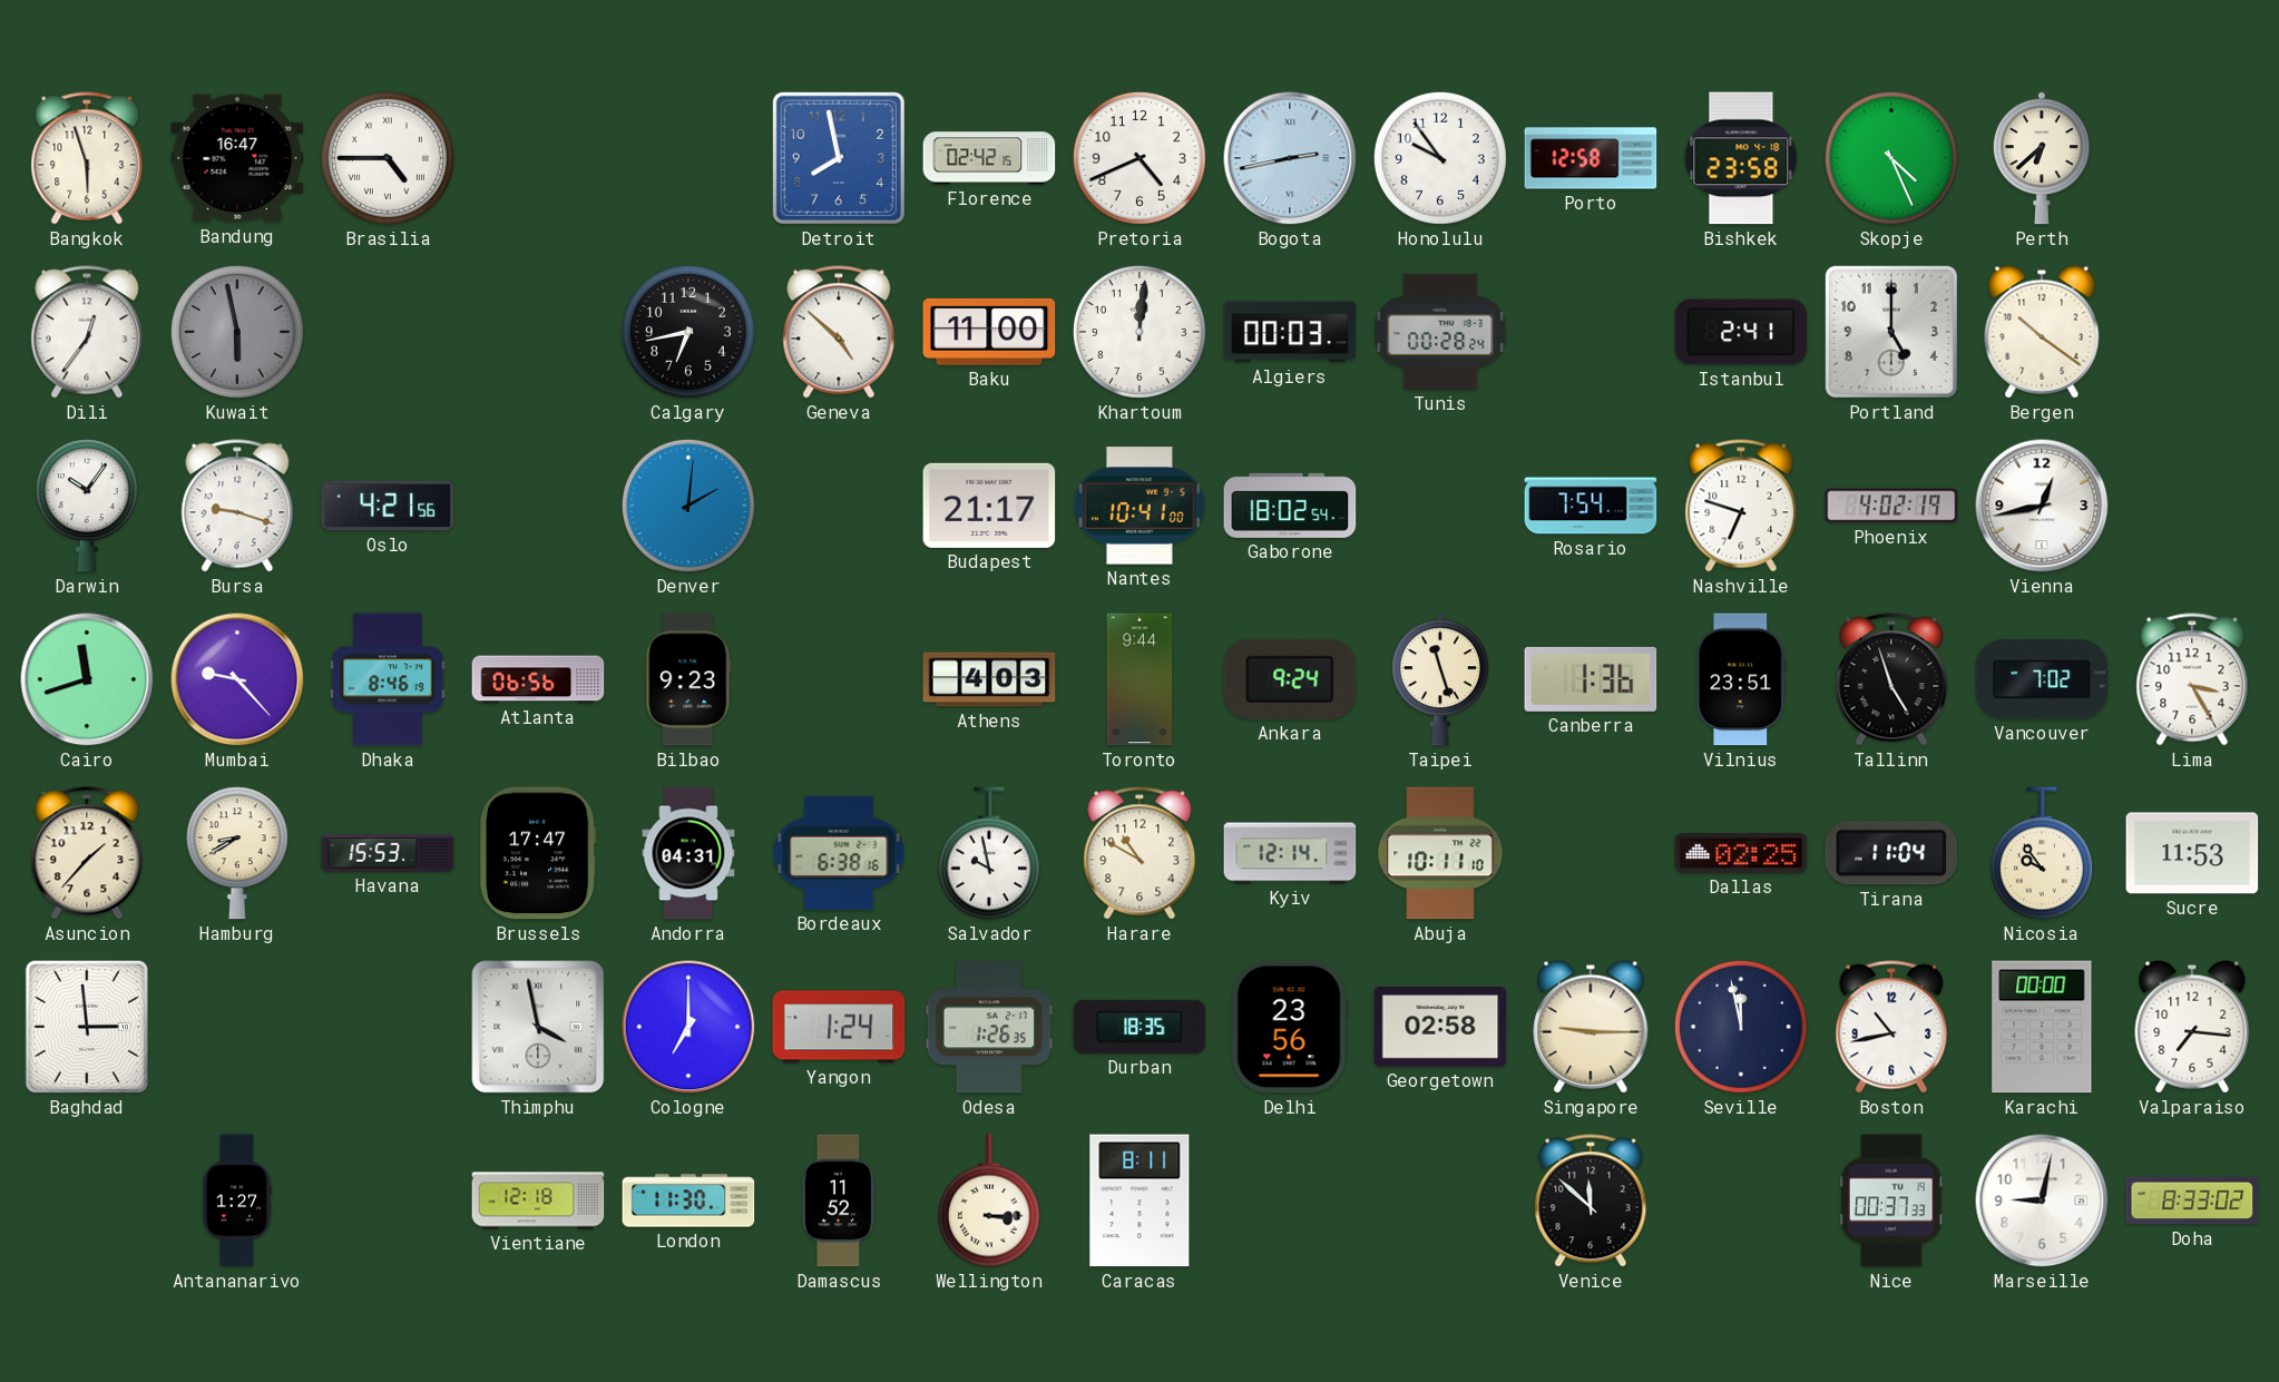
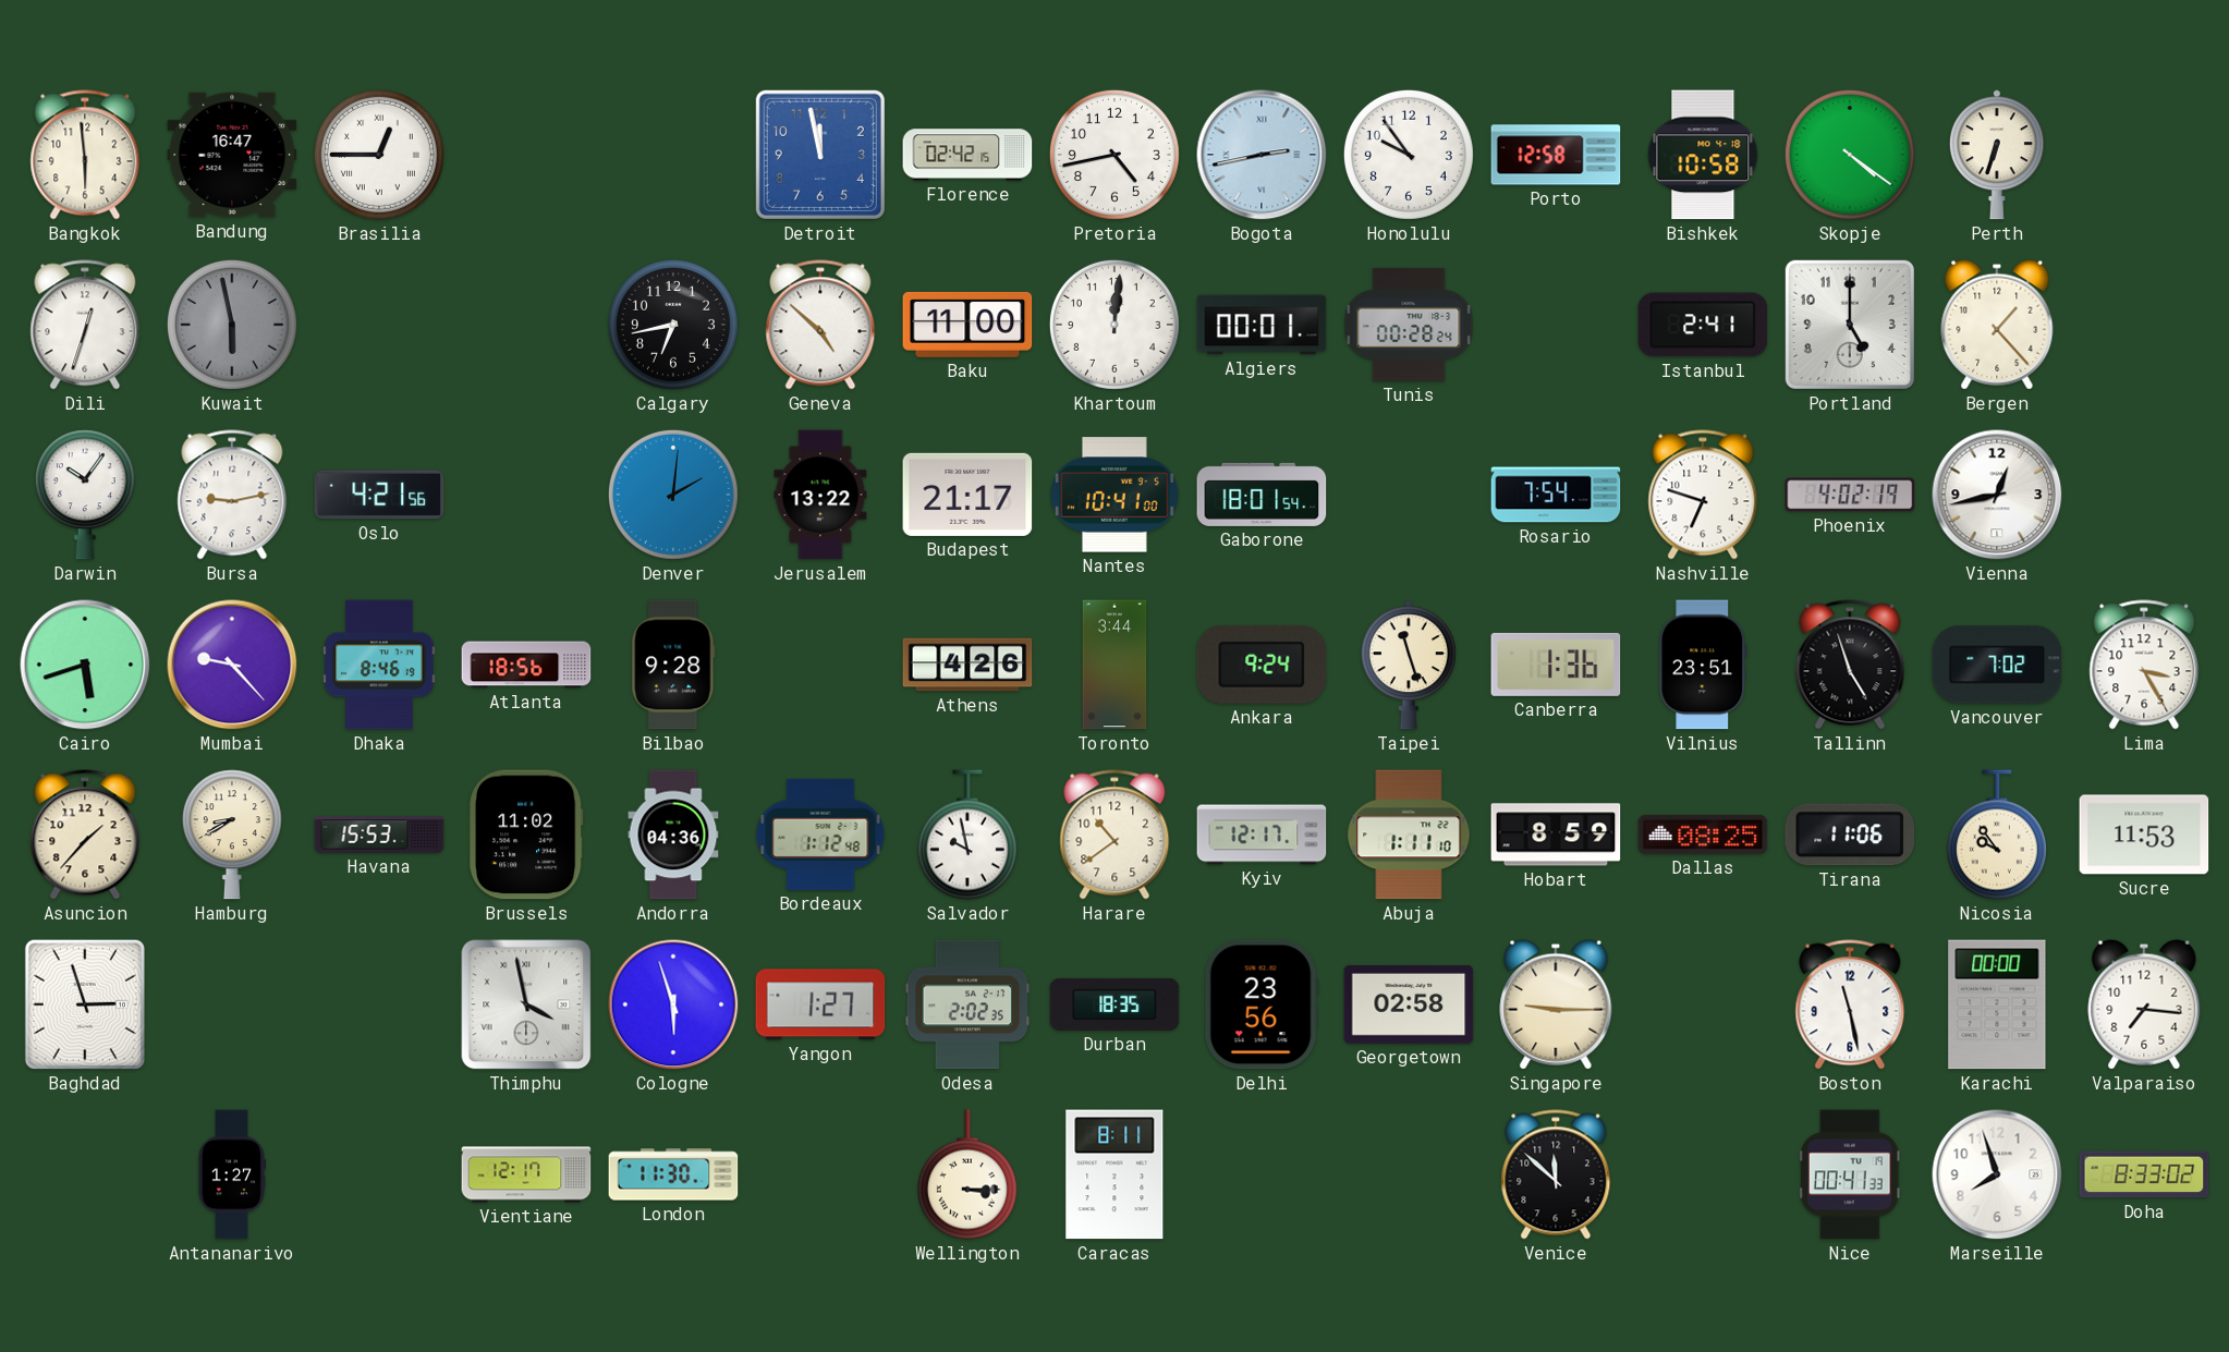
Bangkok: 5:57 -> 5:59 (85, 155)
Brasilia: 4:45 -> 12:45 (379, 155)
Detroit: 7:58 -> 11:58 (820, 155)
Pretoria: 4:41 -> 4:43 (1114, 155)
Bishkek: 23:58 -> 10:58 (1703, 155)
Skopje: 4:26 -> 4:21 (1850, 155)
Perth: 6:38 -> 6:33 (1997, 155)
Dili: 12:36 -> 12:33 (85, 325)
Algiers: 00:03 -> 00:01 (1262, 325)
Bergen: 10:21 -> 1:23 (1997, 325)
Bursa: 9:18 -> 9:13 (232, 495)
Jerusalem: none -> 13:22 (820, 495)
Gaborone: 18:02 -> 18:01 (1262, 495)
Cairo: 11:42 -> 5:42 (85, 665)
Atlanta: 06:56 -> 18:56 (526, 665)
Bilbao: 9:23 -> 9:28 (673, 665)
Athens: 4:03 -> 4:26 (967, 665)
Toronto: 9:44 -> 3:44 (1114, 665)
Brussels: 17:47 -> 11:02 (526, 835)
Andorra: 04:31 -> 04:36 (673, 835)
Bordeaux: 6:38 -> 1:12 (820, 835)
Harare: 10:50 -> 10:39 (1114, 835)
Kyiv: 12:14 -> 12:17 (1262, 835)
Abuja: 10:11 -> 1:11 (1409, 835)
Hobart: none -> 8:59 (1556, 835)
Dallas: 02:25 -> 08:25 (1703, 835)
Tirana: 11:04 -> 11:06 (1850, 835)
Baghdad: 2:59 -> 2:57 (85, 1004)
Cologne: 7:00 -> 5:57 (673, 1004)
Yangon: 1:24 -> 1:27 (820, 1004)
Odesa: 1:26 -> 2:02 (967, 1004)
Seville: 11:58 -> none (1741, 1027)
Boston: 10:43 -> 11:28 (1850, 1004)
Vientiane: 12:18 -> 12:17 (526, 1174)
Damascus: 11:52 -> none (839, 1200)
Nice: 00:37 -> 00:41 (1850, 1174)
Marseille: 9:02 -> 7:57 (1997, 1174)
